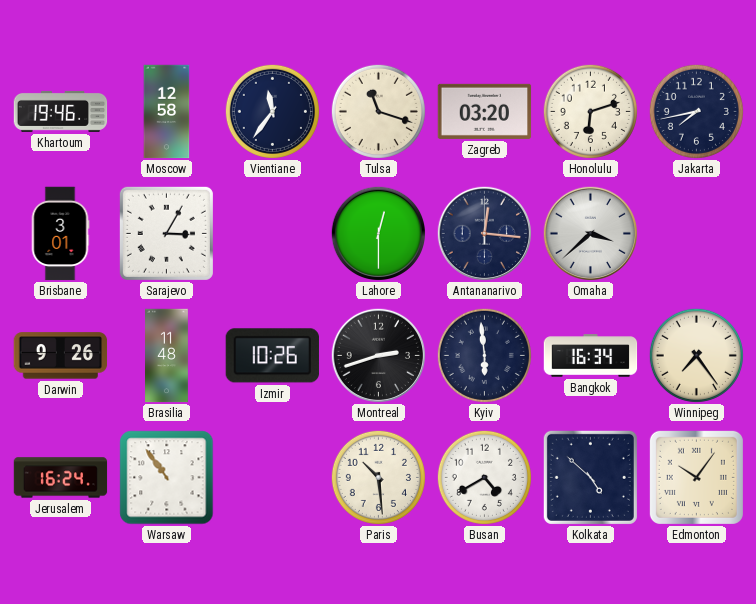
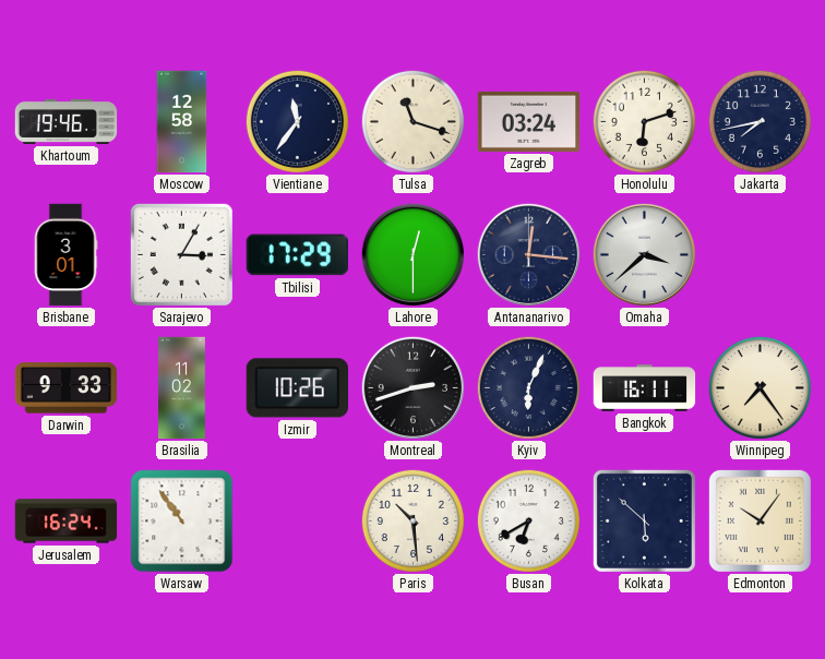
Zagreb: 03:20 -> 03:24 (529, 121)
Tbilisi: none -> 17:29 (297, 255)
Darwin: 9:26 -> 9:33 (67, 388)
Brasilia: 11:48 -> 11:02 (182, 388)
Kyiv: 5:59 -> 6:04 (528, 387)
Bangkok: 16:34 -> 16:11 (645, 388)
Busan: 4:40 -> 6:40 (528, 520)
Kolkata: 4:52 -> 5:52 (644, 520)
